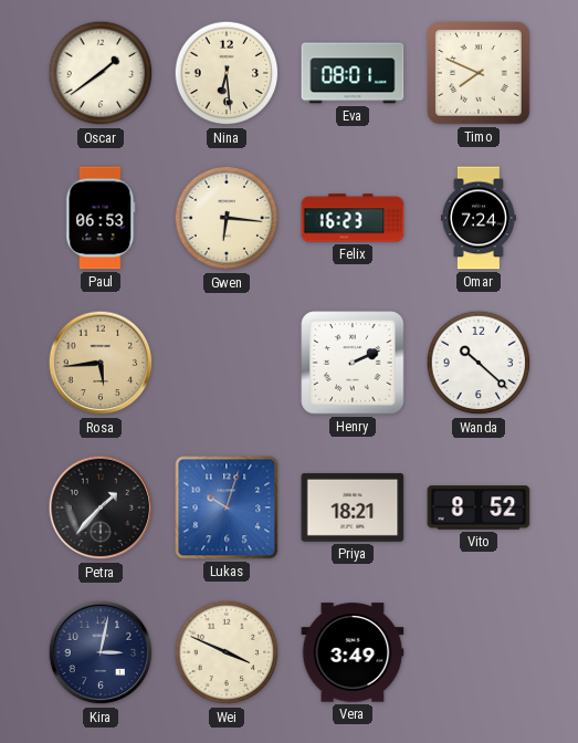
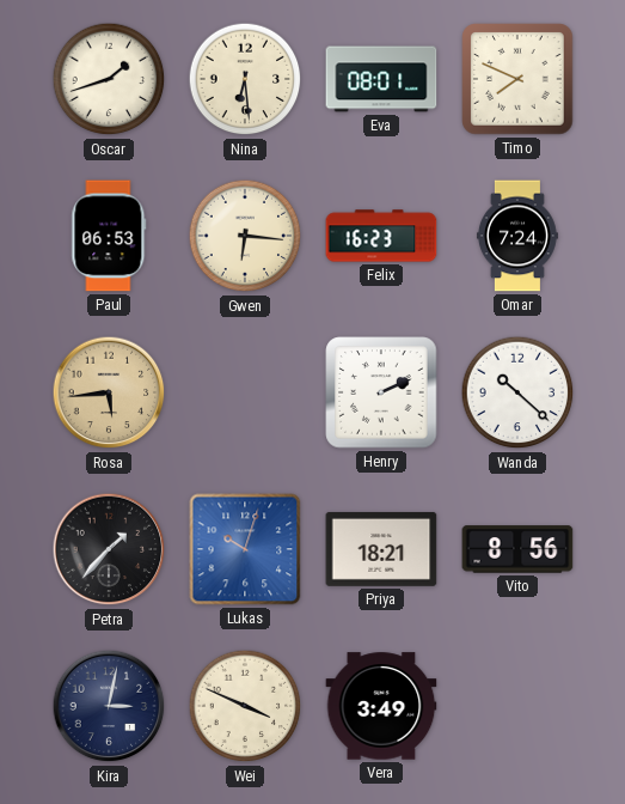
Oscar: 1:39 -> 1:42 (109, 79)
Vito: 8:52 -> 8:56 (517, 549)
